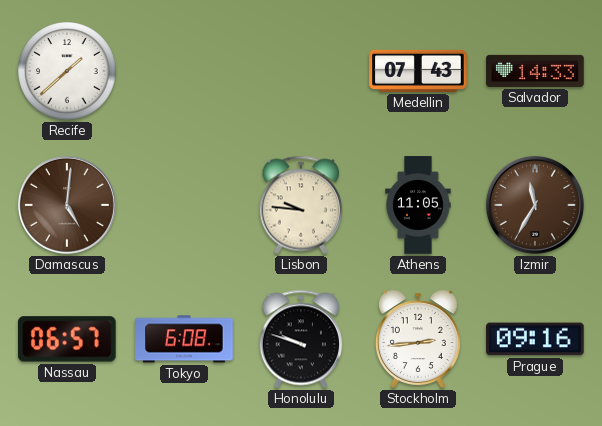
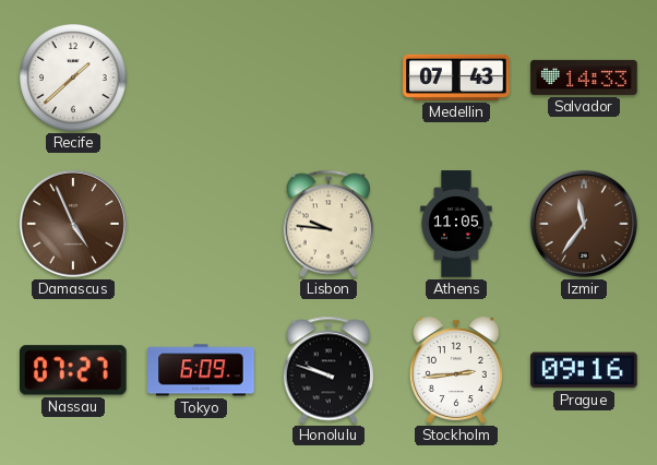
Damascus: 5:01 -> 4:56 (73, 224)
Izmir: 11:35 -> 11:36 (584, 224)
Nassau: 06:57 -> 07:27 (74, 370)
Tokyo: 6:08 -> 6:09 (201, 370)
